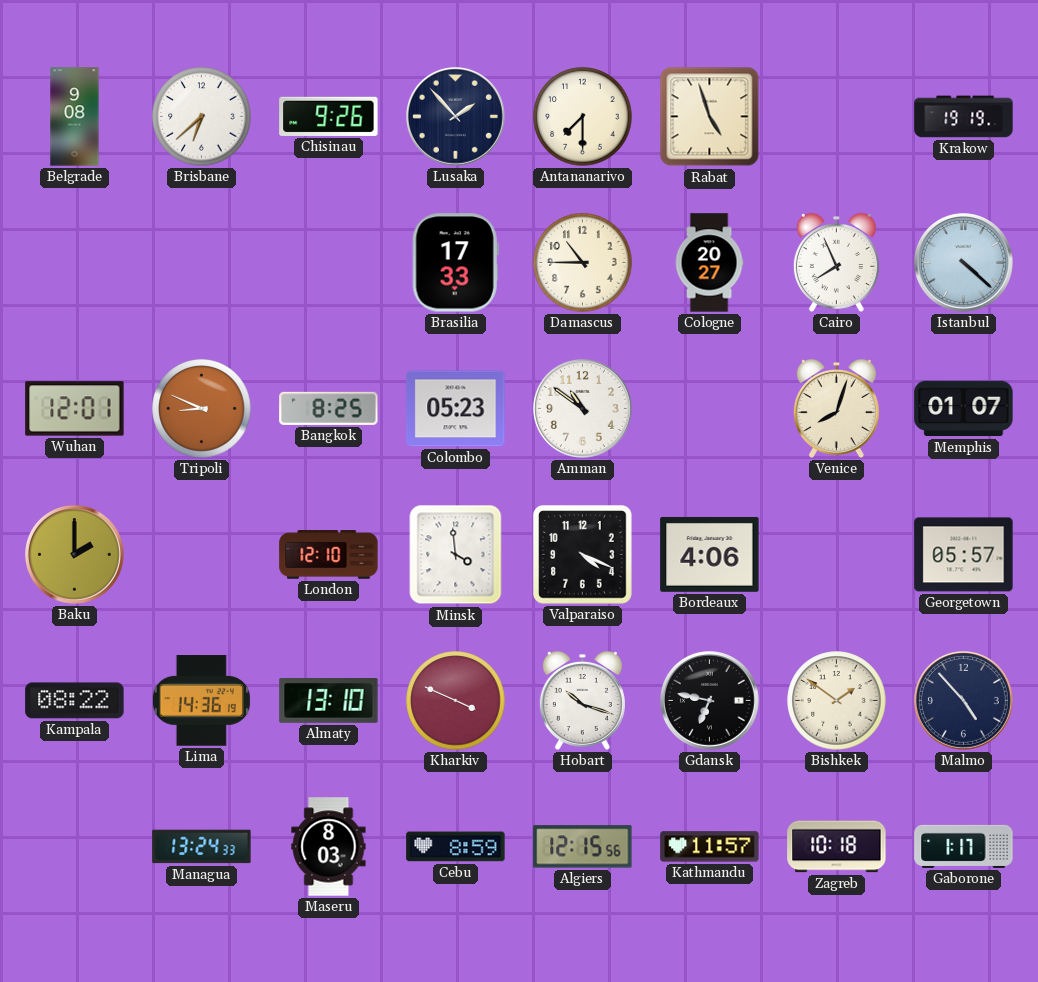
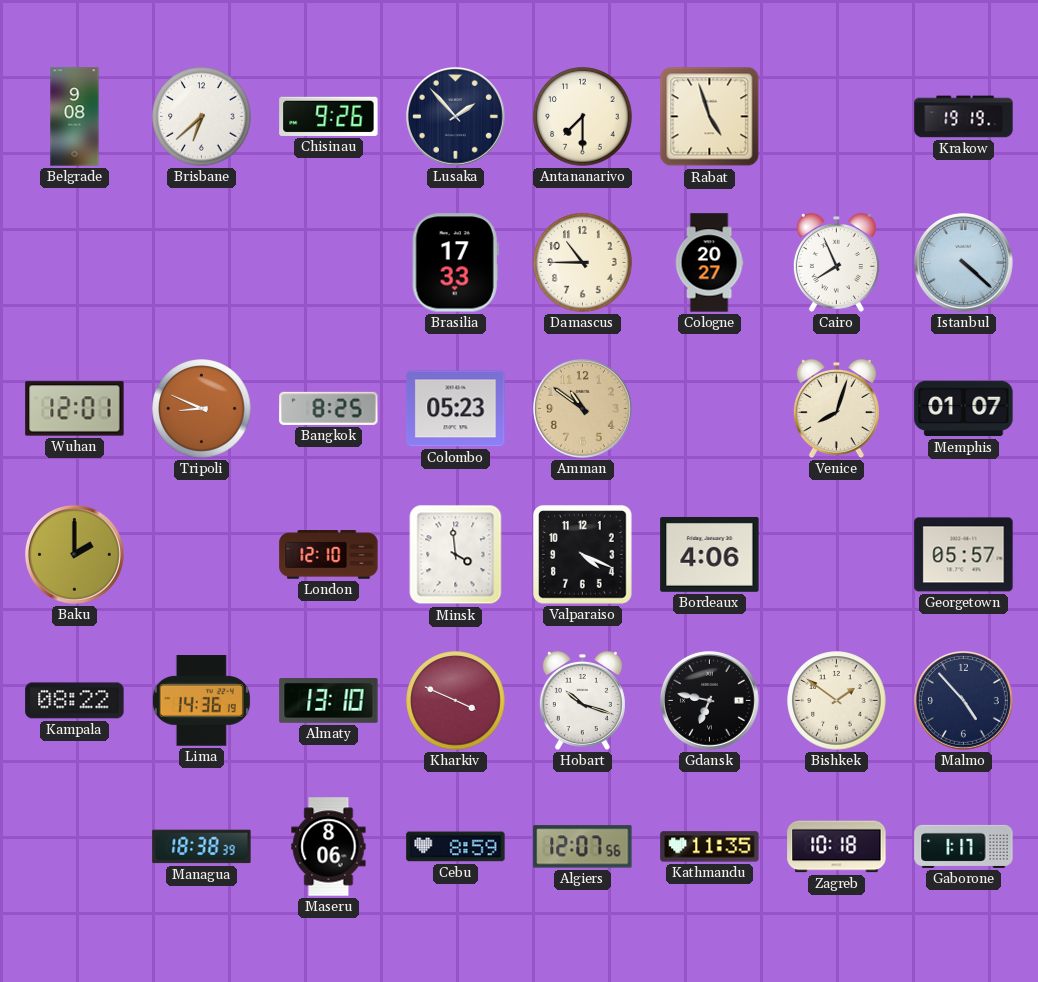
Amman dial: white -> champagne (582, 408)
Managua: 13:24 -> 18:38 (202, 847)
Maseru: 8:03 -> 8:06 (329, 847)
Algiers: 12:15 -> 12:07 (583, 847)
Kathmandu: 11:57 -> 11:35 (710, 847)
